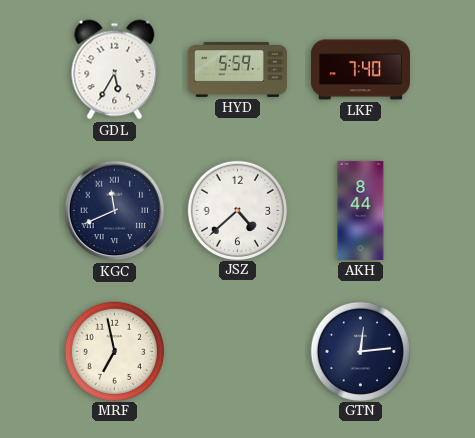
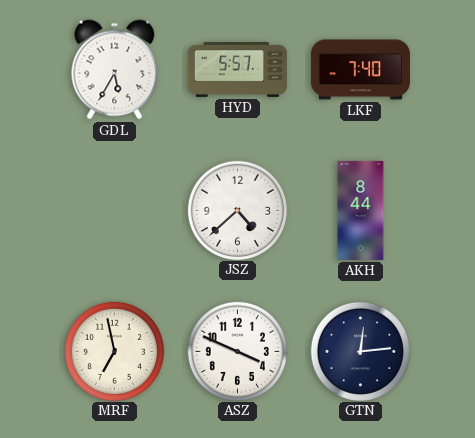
HYD: 5:59 -> 5:57 (237, 70)
KGC: 11:41 -> none (115, 211)
ASZ: none -> 3:49 (237, 351)
